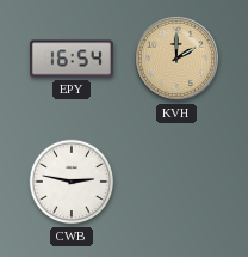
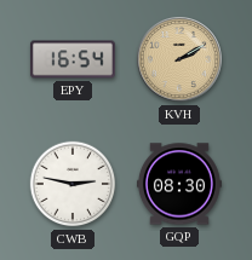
KVH: 2:00 -> 2:10 (181, 60)
GQP: none -> 08:30 (179, 184)
